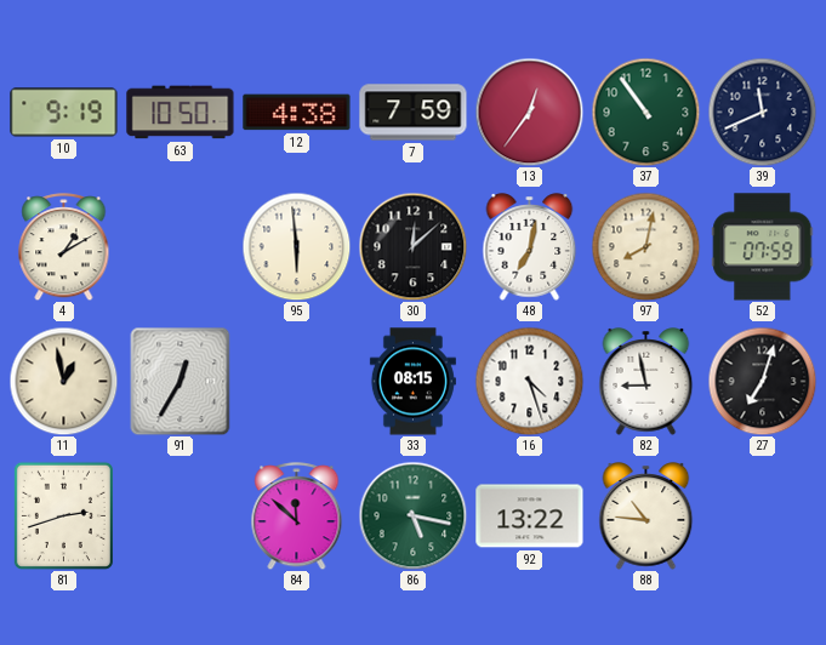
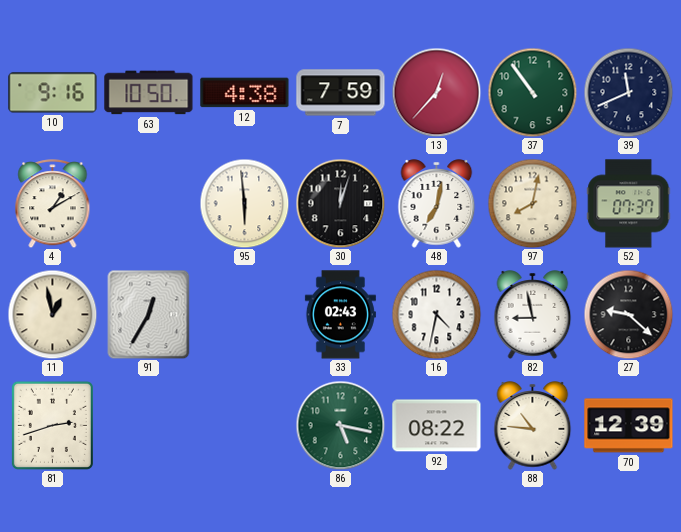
10: 9:19 -> 9:16 (53, 93)
13: 12:36 -> 12:37 (436, 92)
30: 12:08 -> 12:03 (340, 203)
52: 07:59 -> 07:37 (629, 204)
33: 08:15 -> 02:43 (340, 315)
16: 4:27 -> 4:32 (436, 314)
27: 7:03 -> 9:22 (628, 314)
84: 11:52 -> none (297, 516)
92: 13:22 -> 08:22 (437, 426)
70: none -> 12:39 (629, 426)
